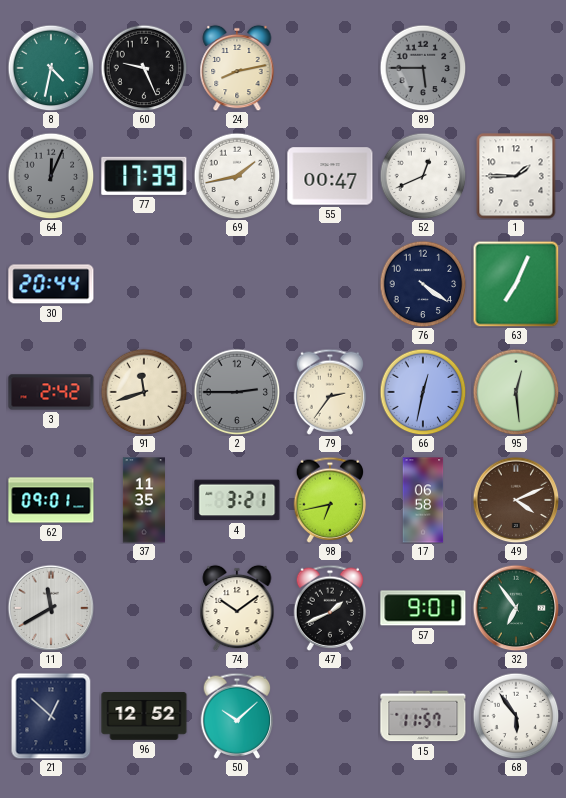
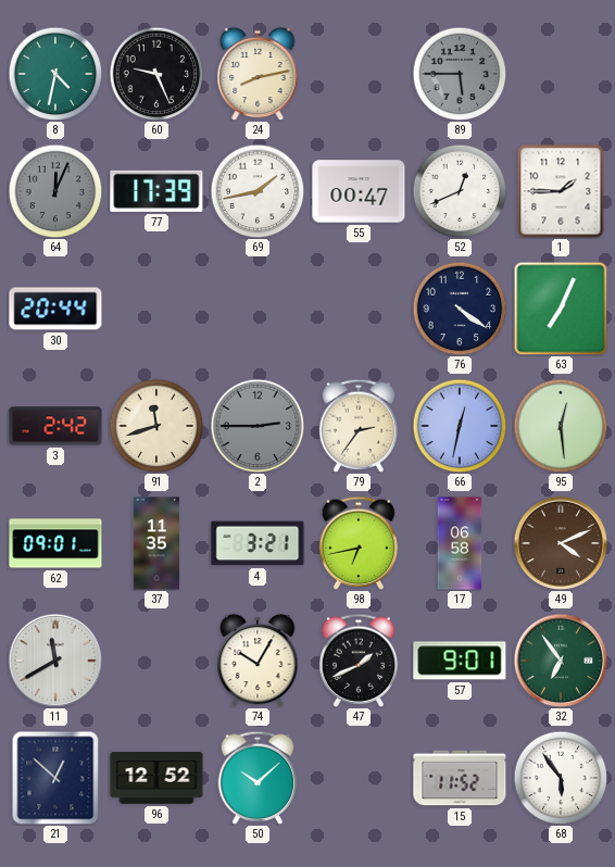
74: 10:09 -> 10:05 (258, 661)
15: 11:57 -> 11:52 (460, 778)
